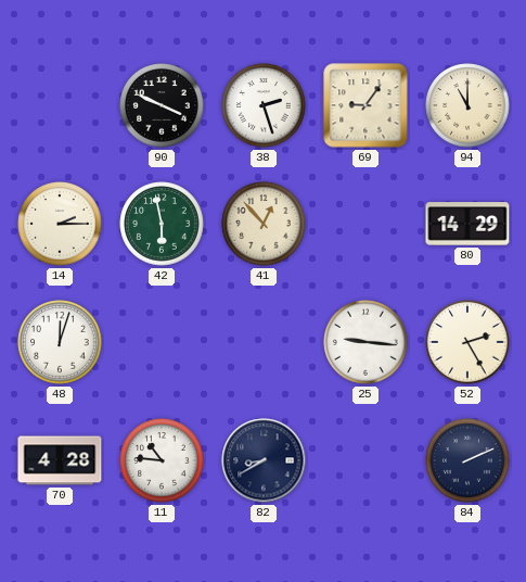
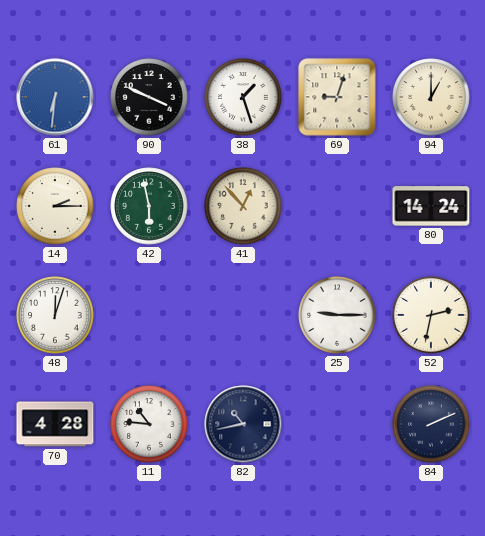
61: none -> 6:31 (55, 97)
38: 2:27 -> 1:27 (243, 97)
69: 9:06 -> 9:03 (337, 97)
94: 11:00 -> 1:00 (431, 97)
80: 14:29 -> 14:24 (431, 206)
25: 9:16 -> 9:15 (337, 315)
52: 2:25 -> 2:32 (431, 315)
82: 8:40 -> 10:43 (243, 424)
